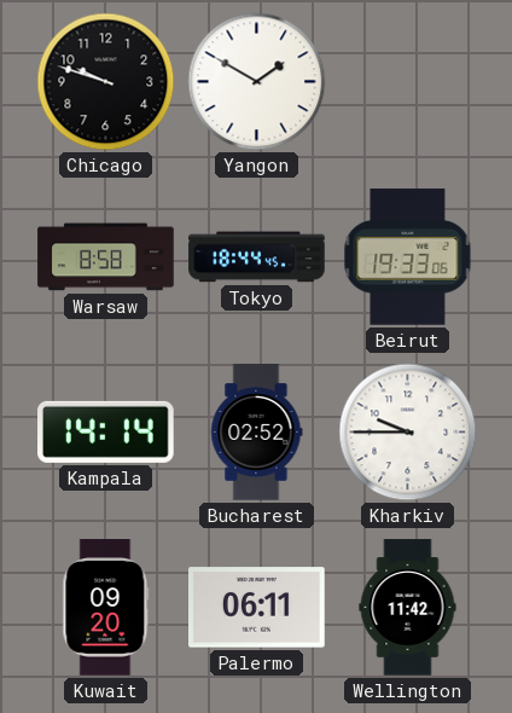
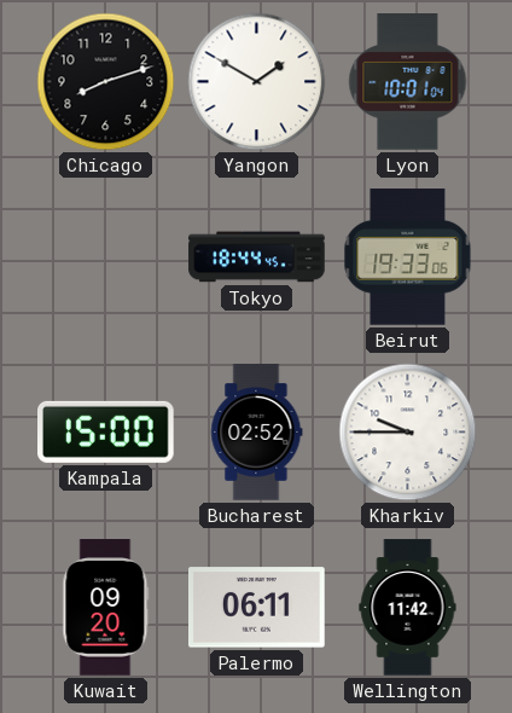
Chicago: 9:48 -> 8:12 (106, 82)
Lyon: none -> 10:01 (408, 82)
Warsaw: 8:58 -> none (106, 257)
Kampala: 14:14 -> 15:00 (106, 431)
